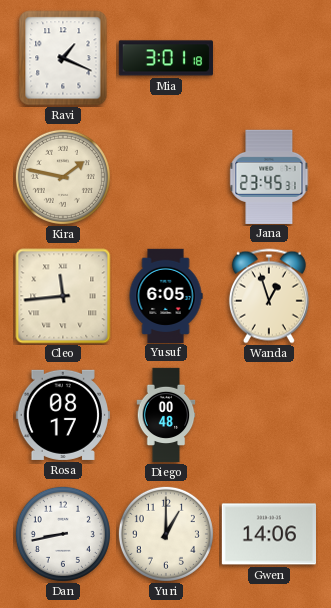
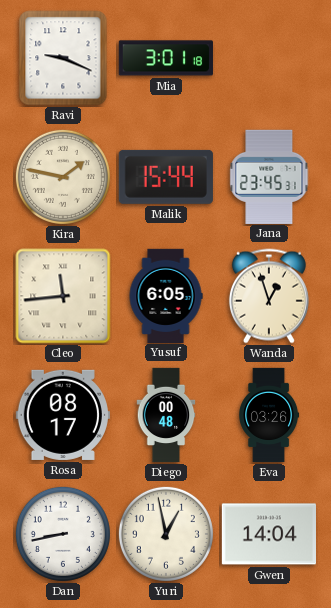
Ravi: 1:19 -> 9:19 (63, 58)
Malik: none -> 15:44 (166, 177)
Eva: none -> 03:26 (269, 415)
Yuri: 1:00 -> 12:58 (166, 534)
Gwen: 14:06 -> 14:04 (268, 534)
